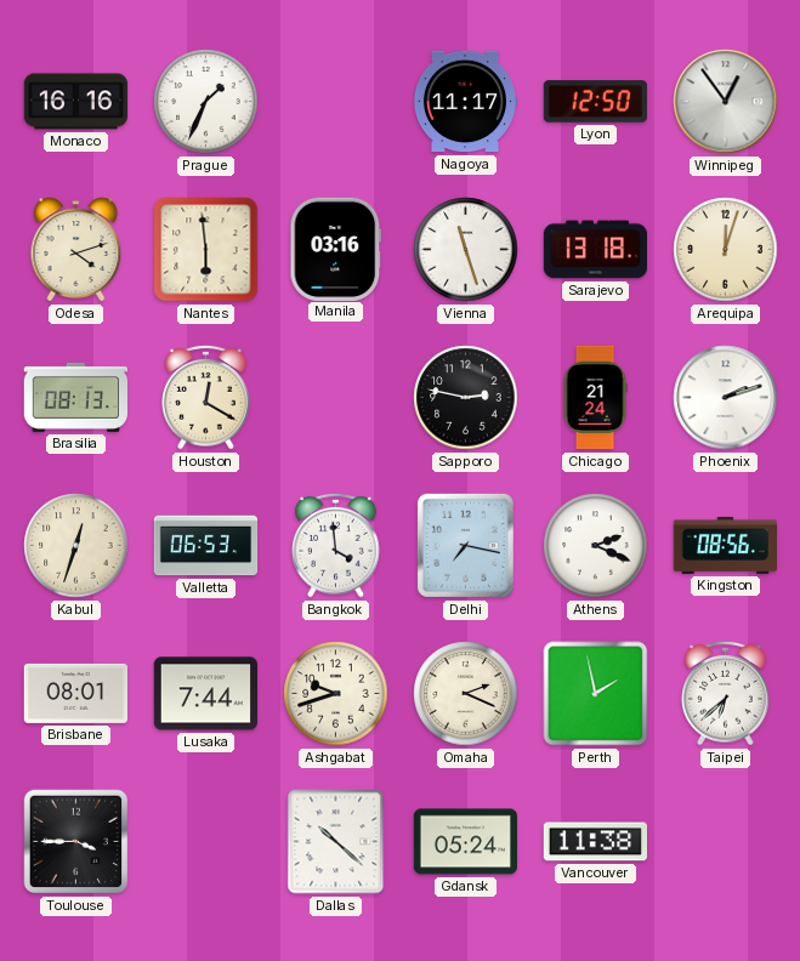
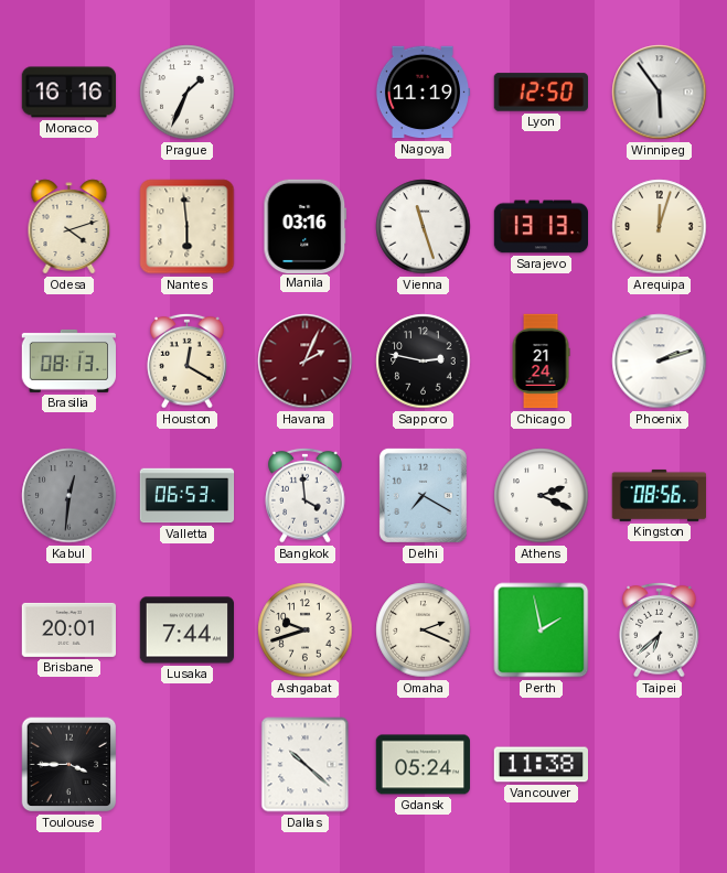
Nagoya: 11:17 -> 11:19 (423, 93)
Winnipeg: 12:54 -> 5:54 (660, 93)
Sarajevo: 13:18 -> 13:13 (542, 227)
Havana: none -> 2:04 (306, 362)
Kabul: 12:33 -> 12:31 (70, 496)
Kabul dial: cream -> grey (70, 496)
Delhi: 7:17 -> 7:20 (423, 495)
Brisbane: 08:01 -> 20:01 (68, 629)
